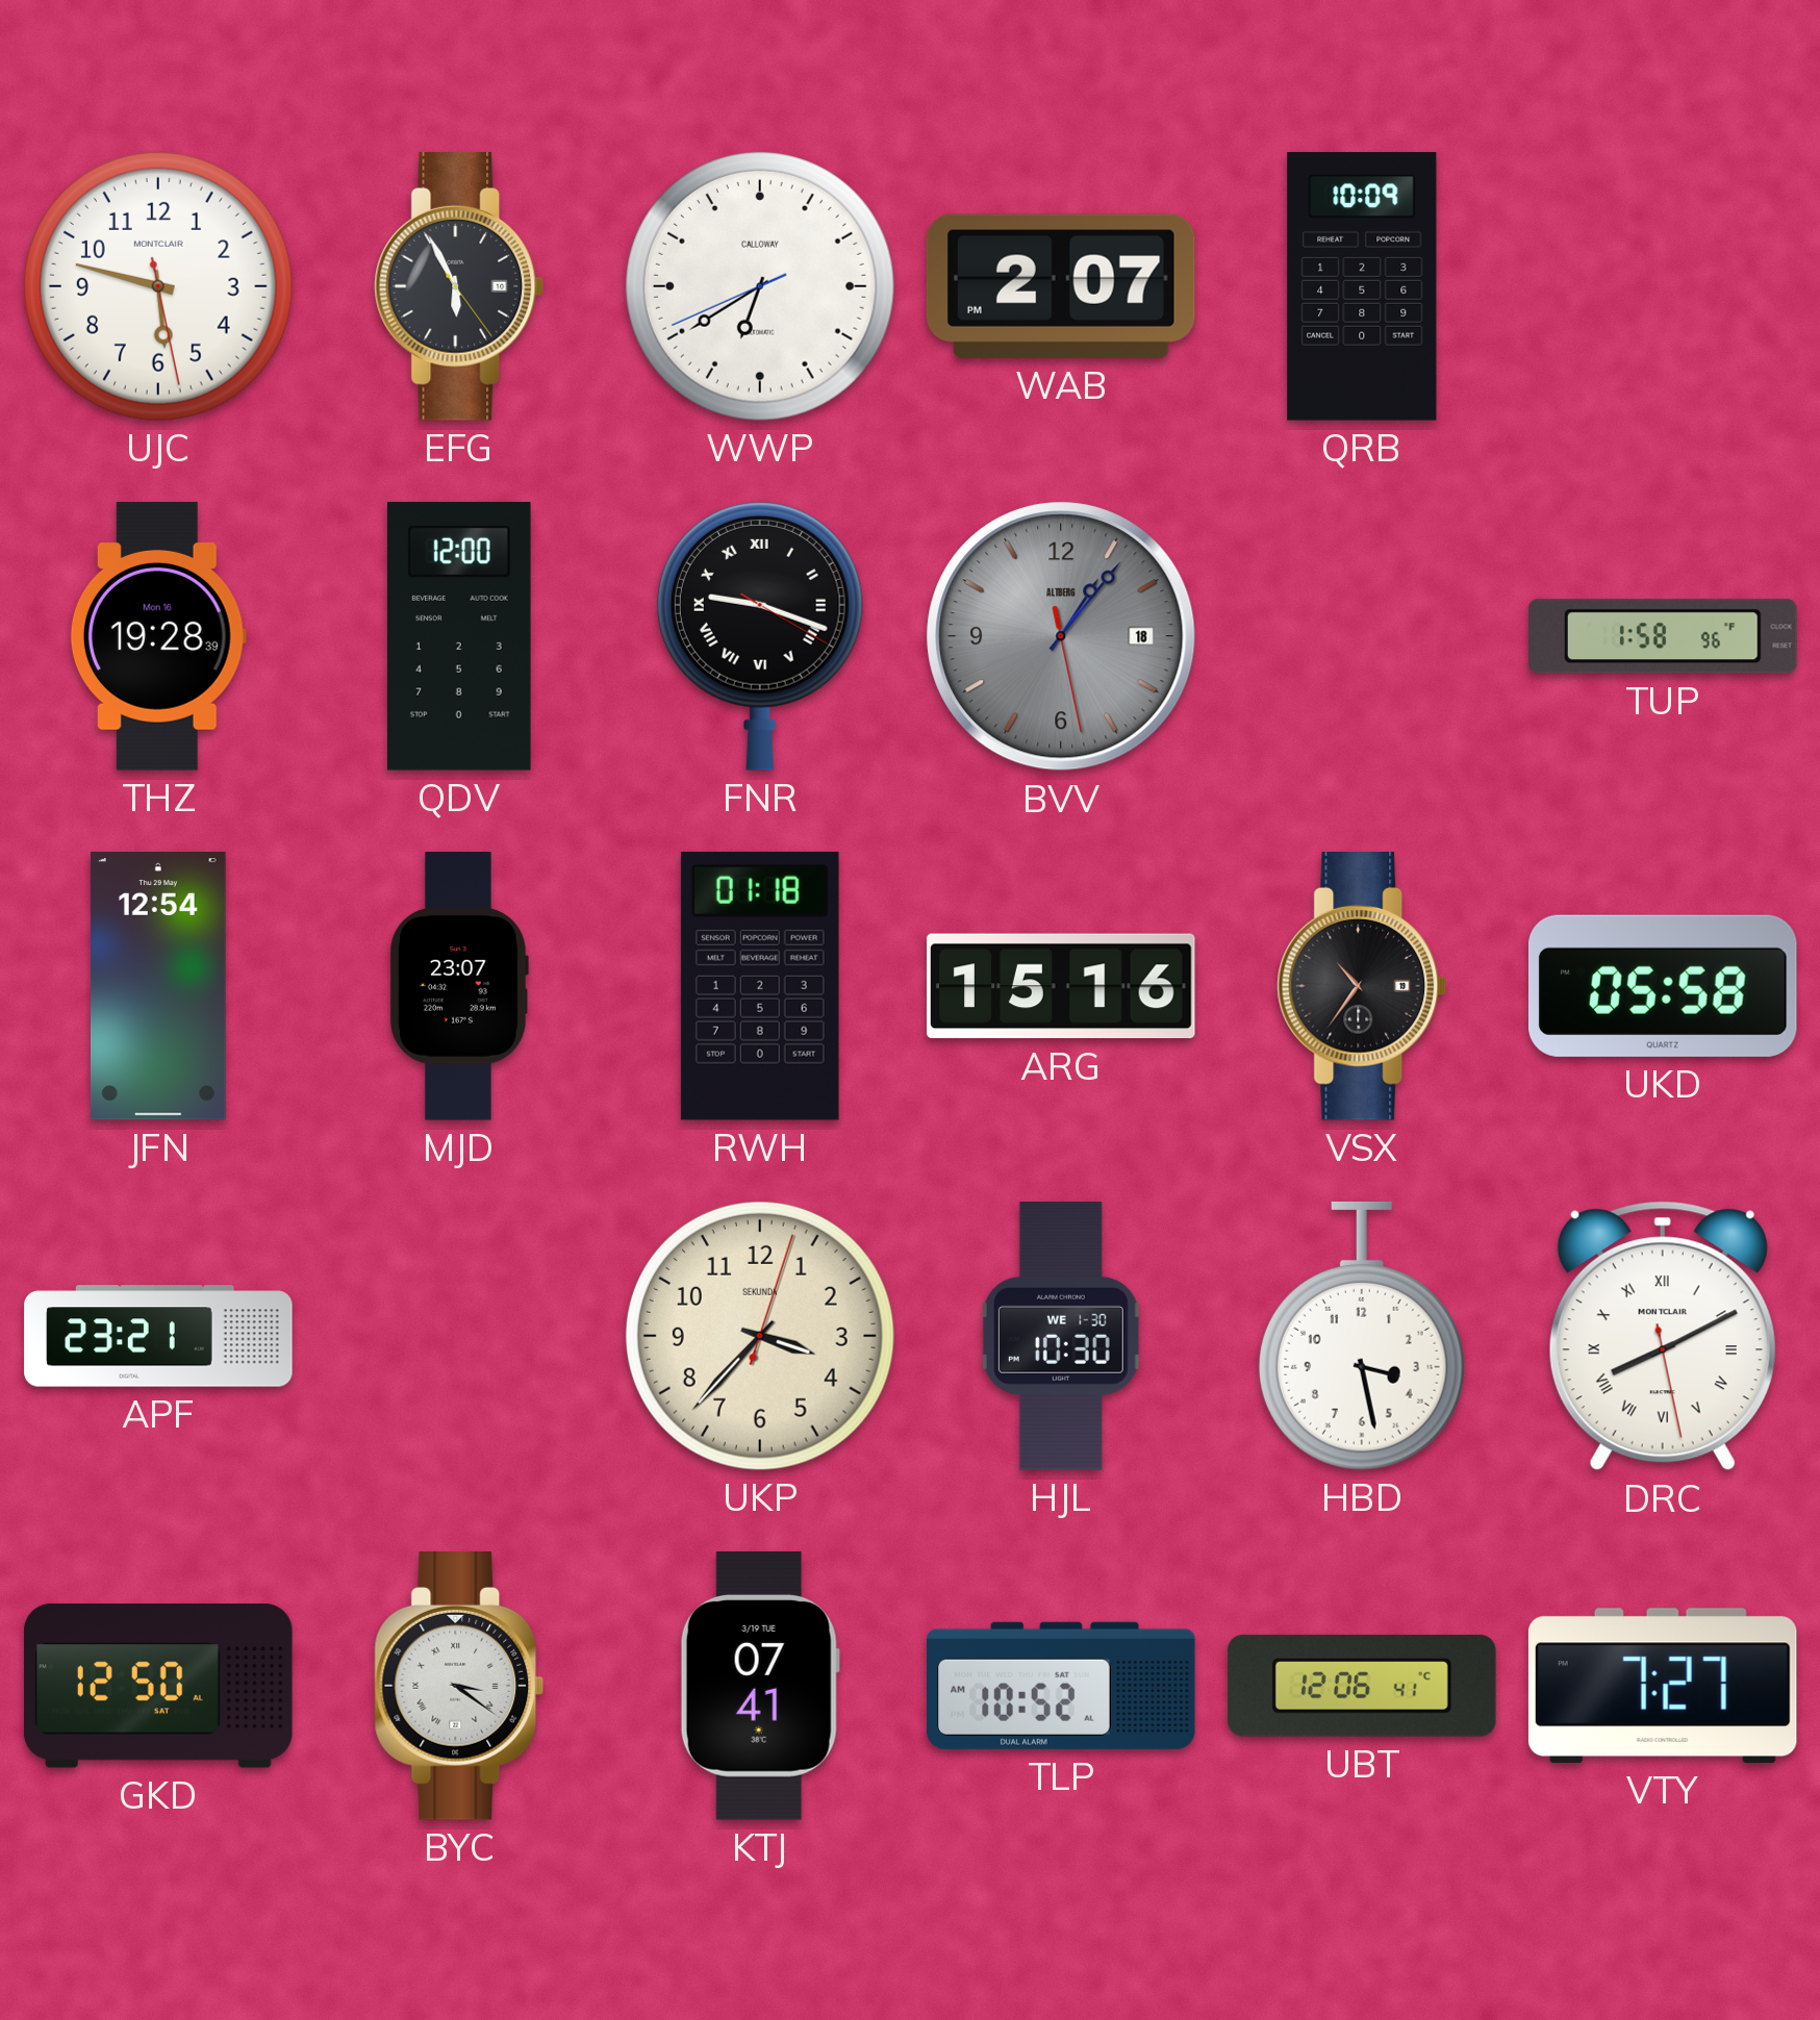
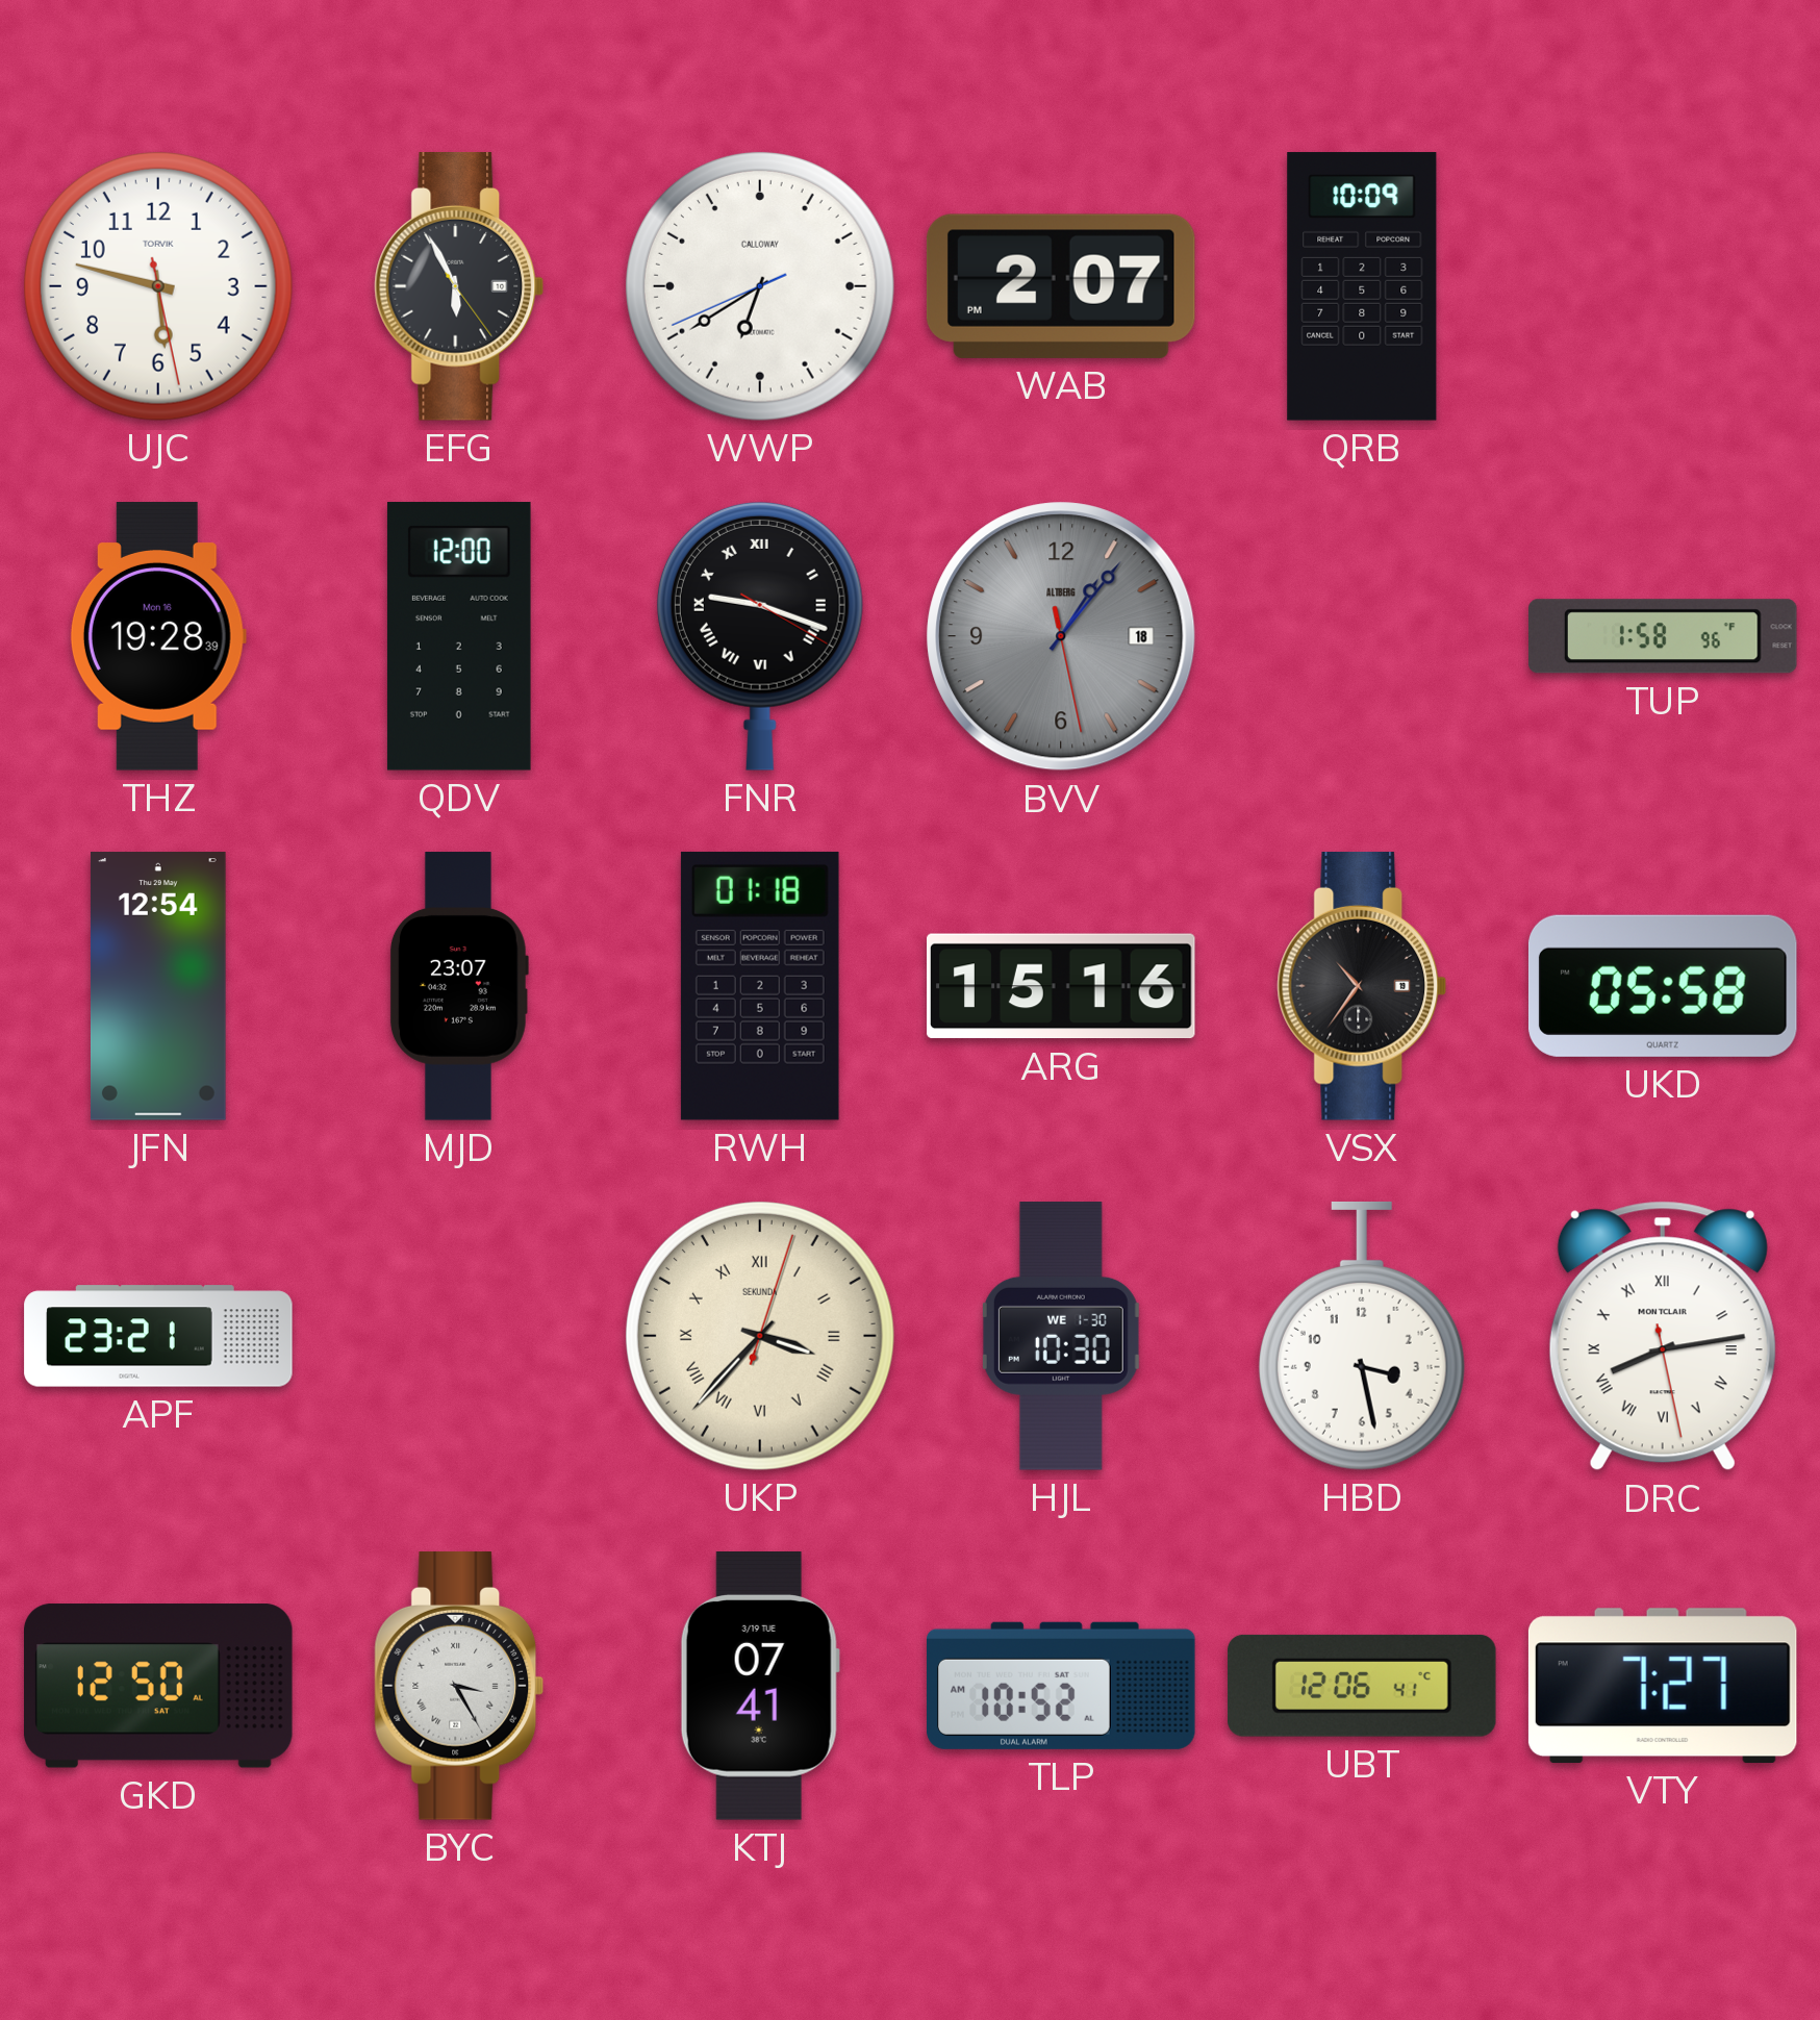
UJC brand: MONTCLAIR -> TORVIK (158, 286)
UKP numerals: Arabic -> Roman (760, 1336)
DRC: 8:10 -> 8:13 (1663, 1336)
BYC: 3:21 -> 3:25 (459, 1687)
